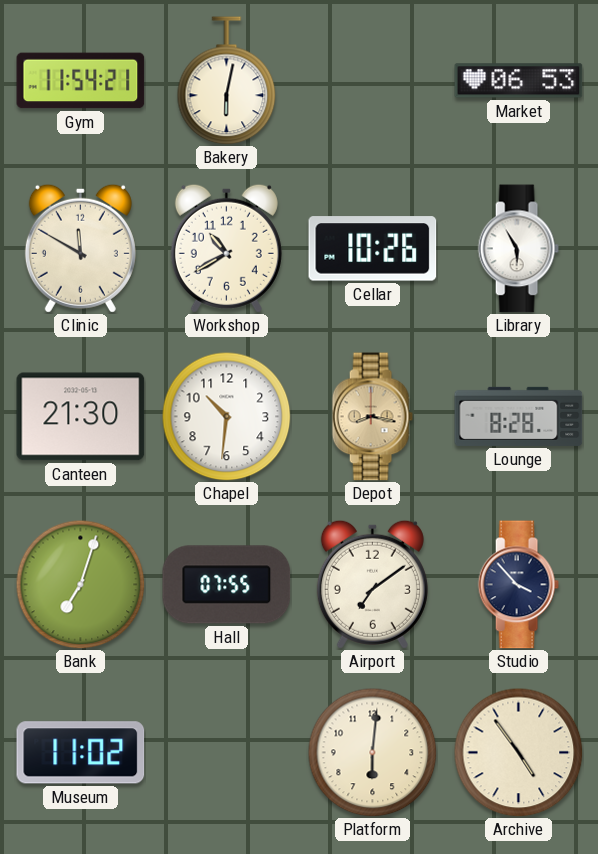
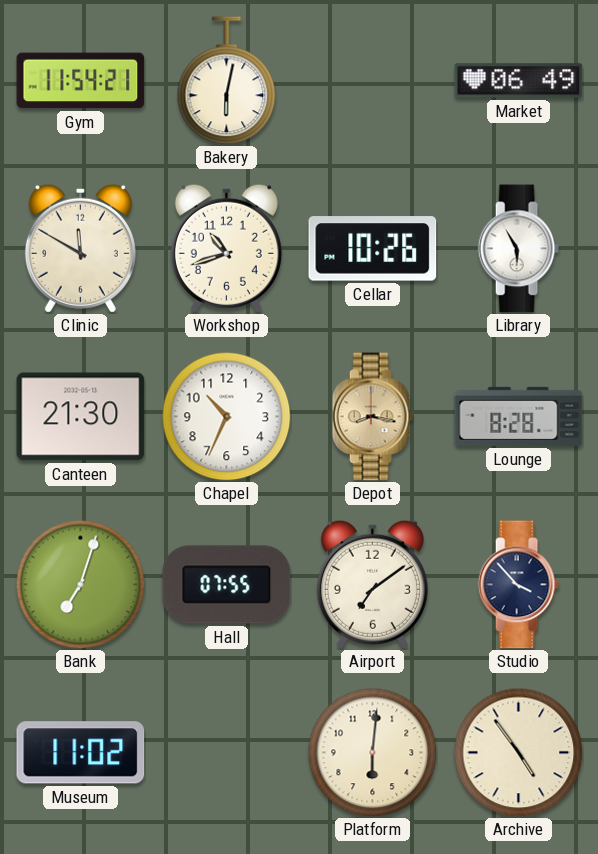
Market: 06:53 -> 06:49 (519, 81)
Workshop: 10:40 -> 10:42 (226, 248)
Chapel: 10:31 -> 10:34 (226, 416)
